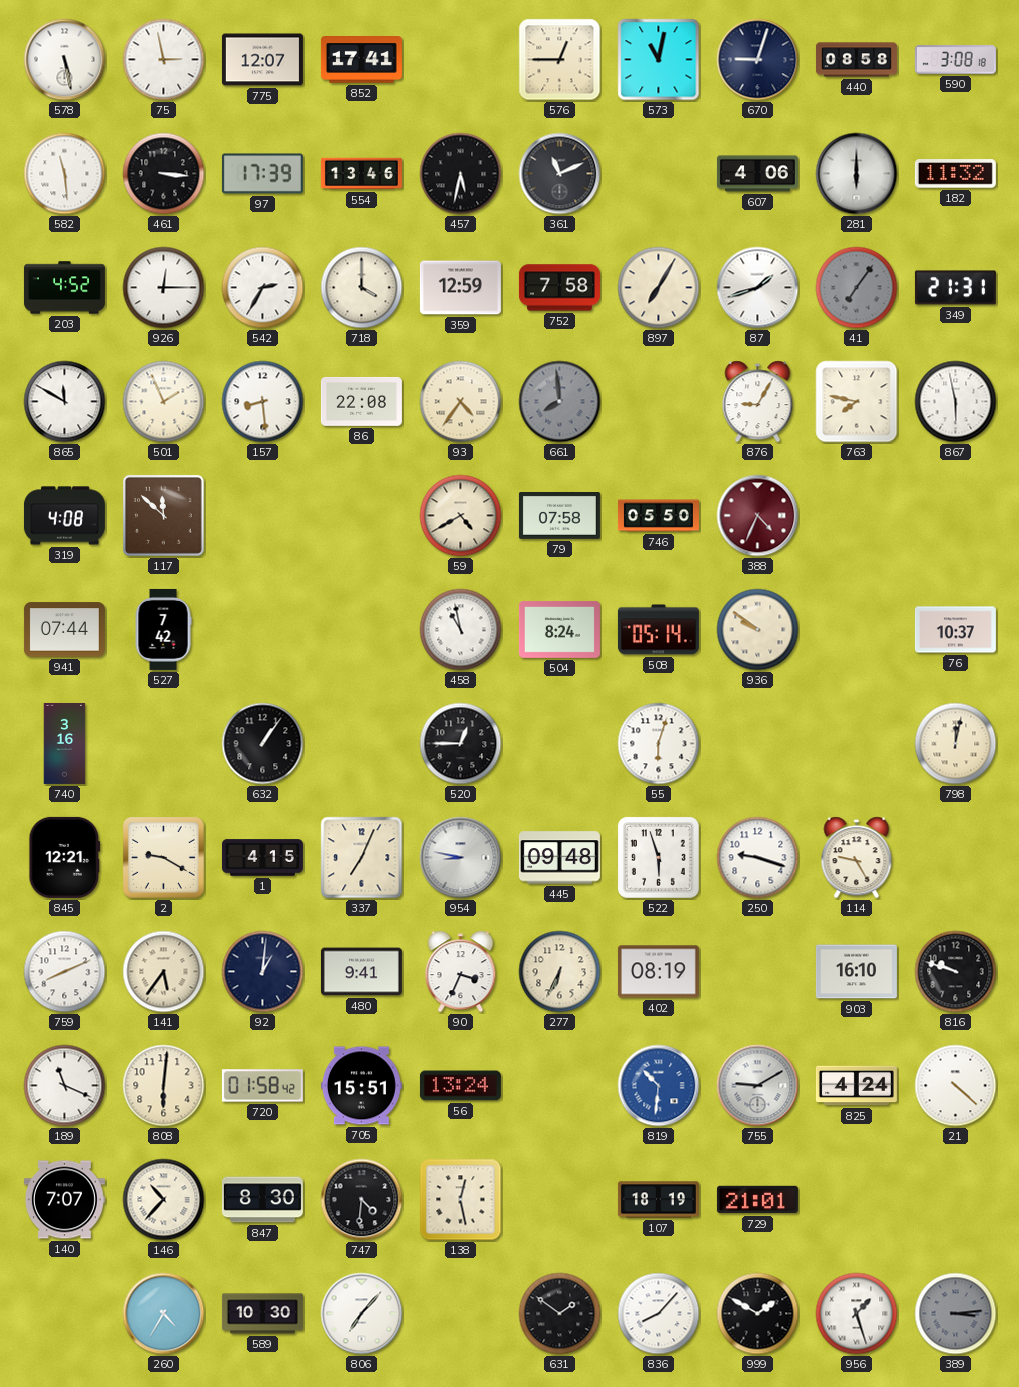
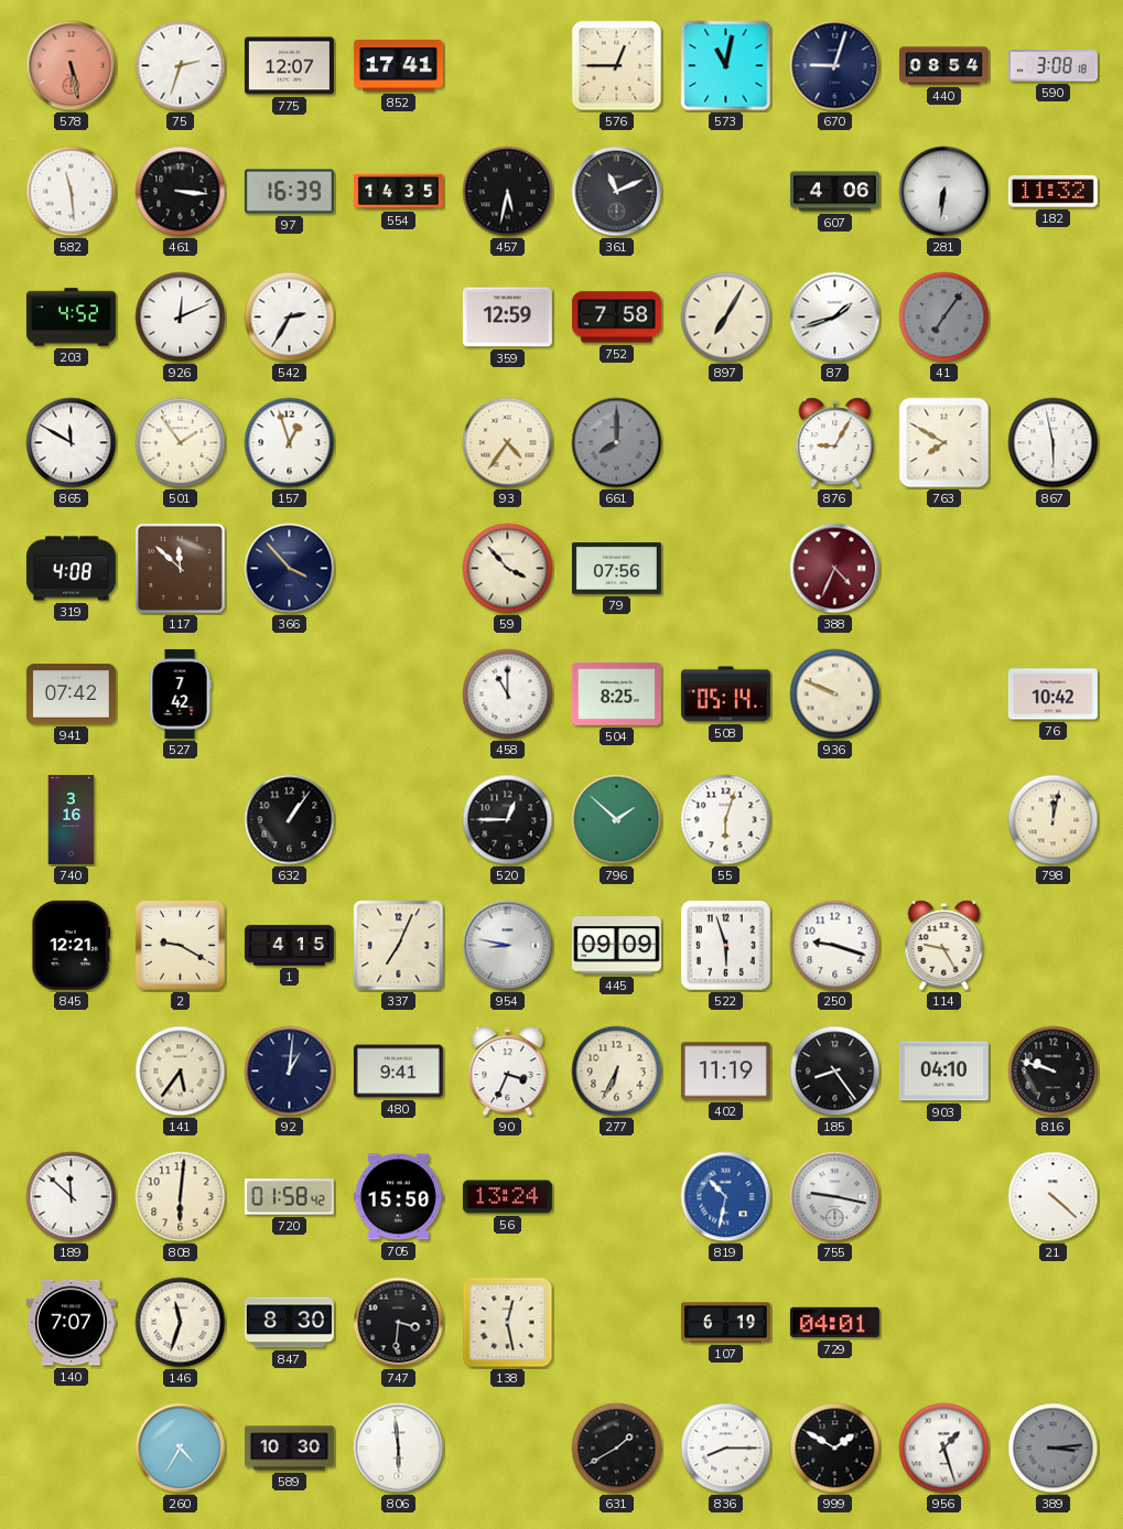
578 dial: white -> salmon (72, 66)
75: 2:58 -> 2:33 (181, 66)
440: 08:58 -> 08:54 (943, 66)
97: 17:39 -> 16:39 (289, 192)
554: 13:46 -> 14:35 (398, 192)
281: 6:00 -> 6:31 (944, 192)
926: 12:15 -> 12:11 (181, 317)
718: 4:00 -> none (362, 288)
349: 21:31 -> none (955, 288)
501: 1:56 -> 1:54 (181, 443)
157: 8:29 -> 12:57 (290, 443)
86: 22:08 -> none (361, 401)
661: 7:59 -> 8:00 (617, 443)
763: 7:47 -> 7:50 (944, 443)
366: none -> 3:53 (290, 569)
59: 4:40 -> 3:53 (508, 569)
79: 07:58 -> 07:56 (616, 569)
746: 05:50 -> none (658, 516)
941: 07:44 -> 07:42 (71, 694)
458: 10:58 -> 11:00 (508, 694)
504: 8:24 -> 8:25 (616, 693)
936: 9:51 -> 9:49 (835, 694)
76: 10:37 -> 10:42 (1052, 694)
796: none -> 1:52 (617, 820)
445: 09:48 -> 09:09 (616, 946)
759: 8:11 -> none (65, 972)
402: 08:19 -> 11:19 (725, 1072)
185: none -> 8:24 (835, 1072)
903: 16:10 -> 04:10 (943, 1072)
189: 11:19 -> 11:52 (72, 1197)
705: 15:51 -> 15:50 (398, 1197)
819: 10:31 -> 10:32 (726, 1197)
755: 9:10 -> 9:17 (835, 1197)
825: 4:24 -> none (856, 1086)
146: 10:37 -> 11:33 (181, 1323)
747: 4:31 -> 3:31 (399, 1323)
107: 18:19 -> 6:19 (725, 1323)
729: 21:01 -> 04:01 (834, 1323)
806: 7:07 -> 5:59 (399, 1449)
631: 1:51 -> 1:40 (617, 1449)
836: 8:07 -> 8:15 (726, 1449)
